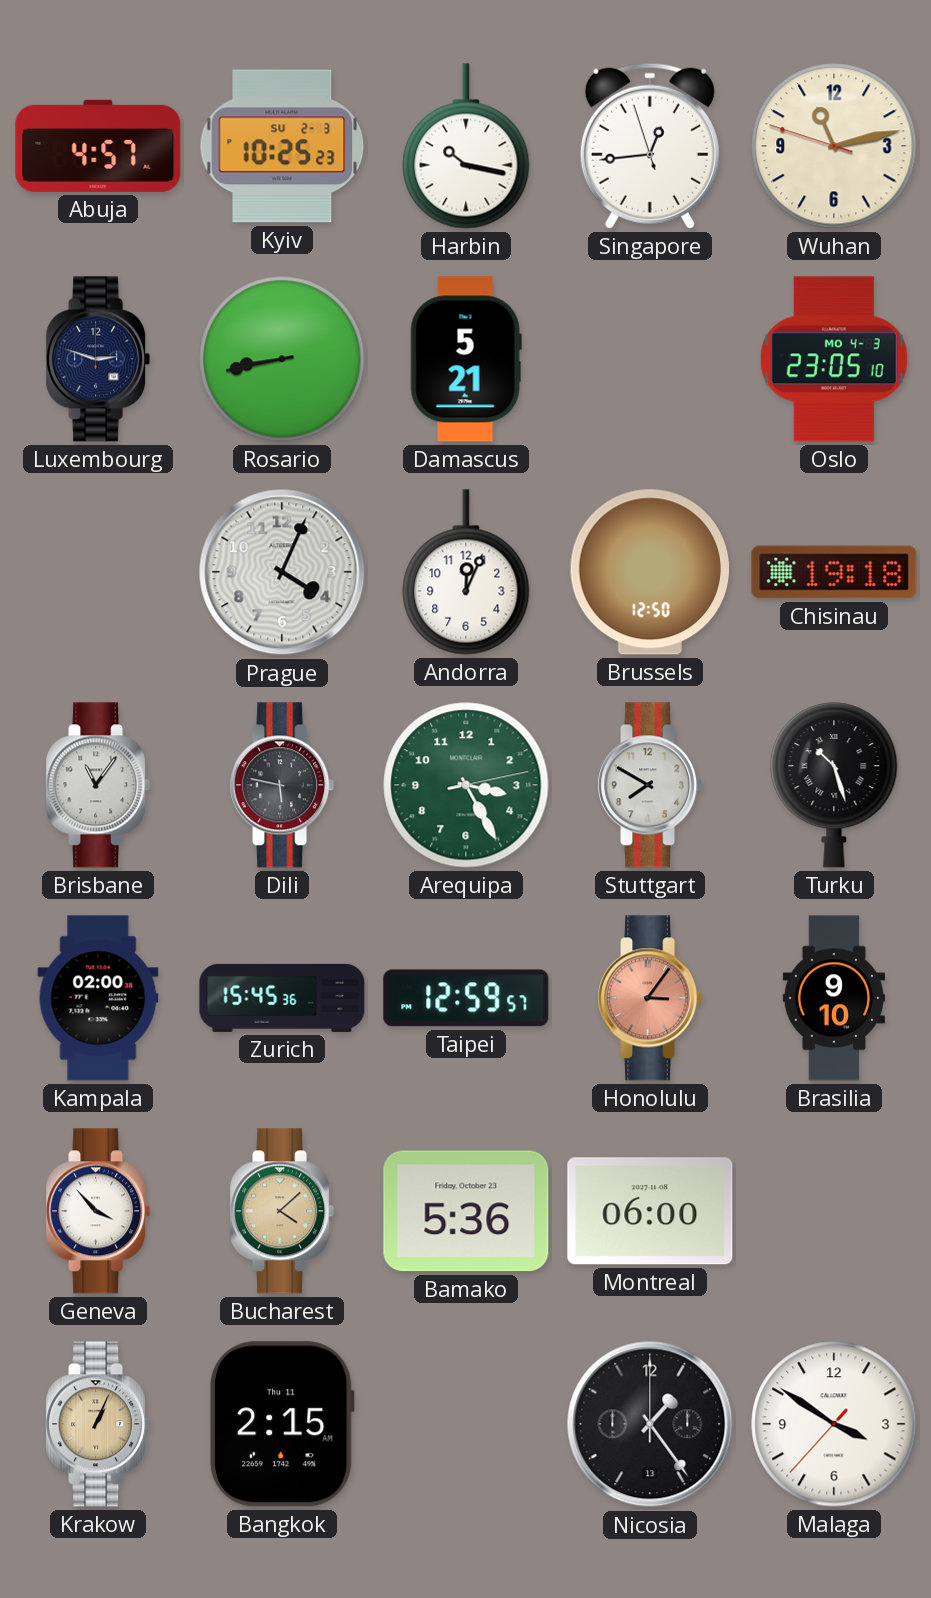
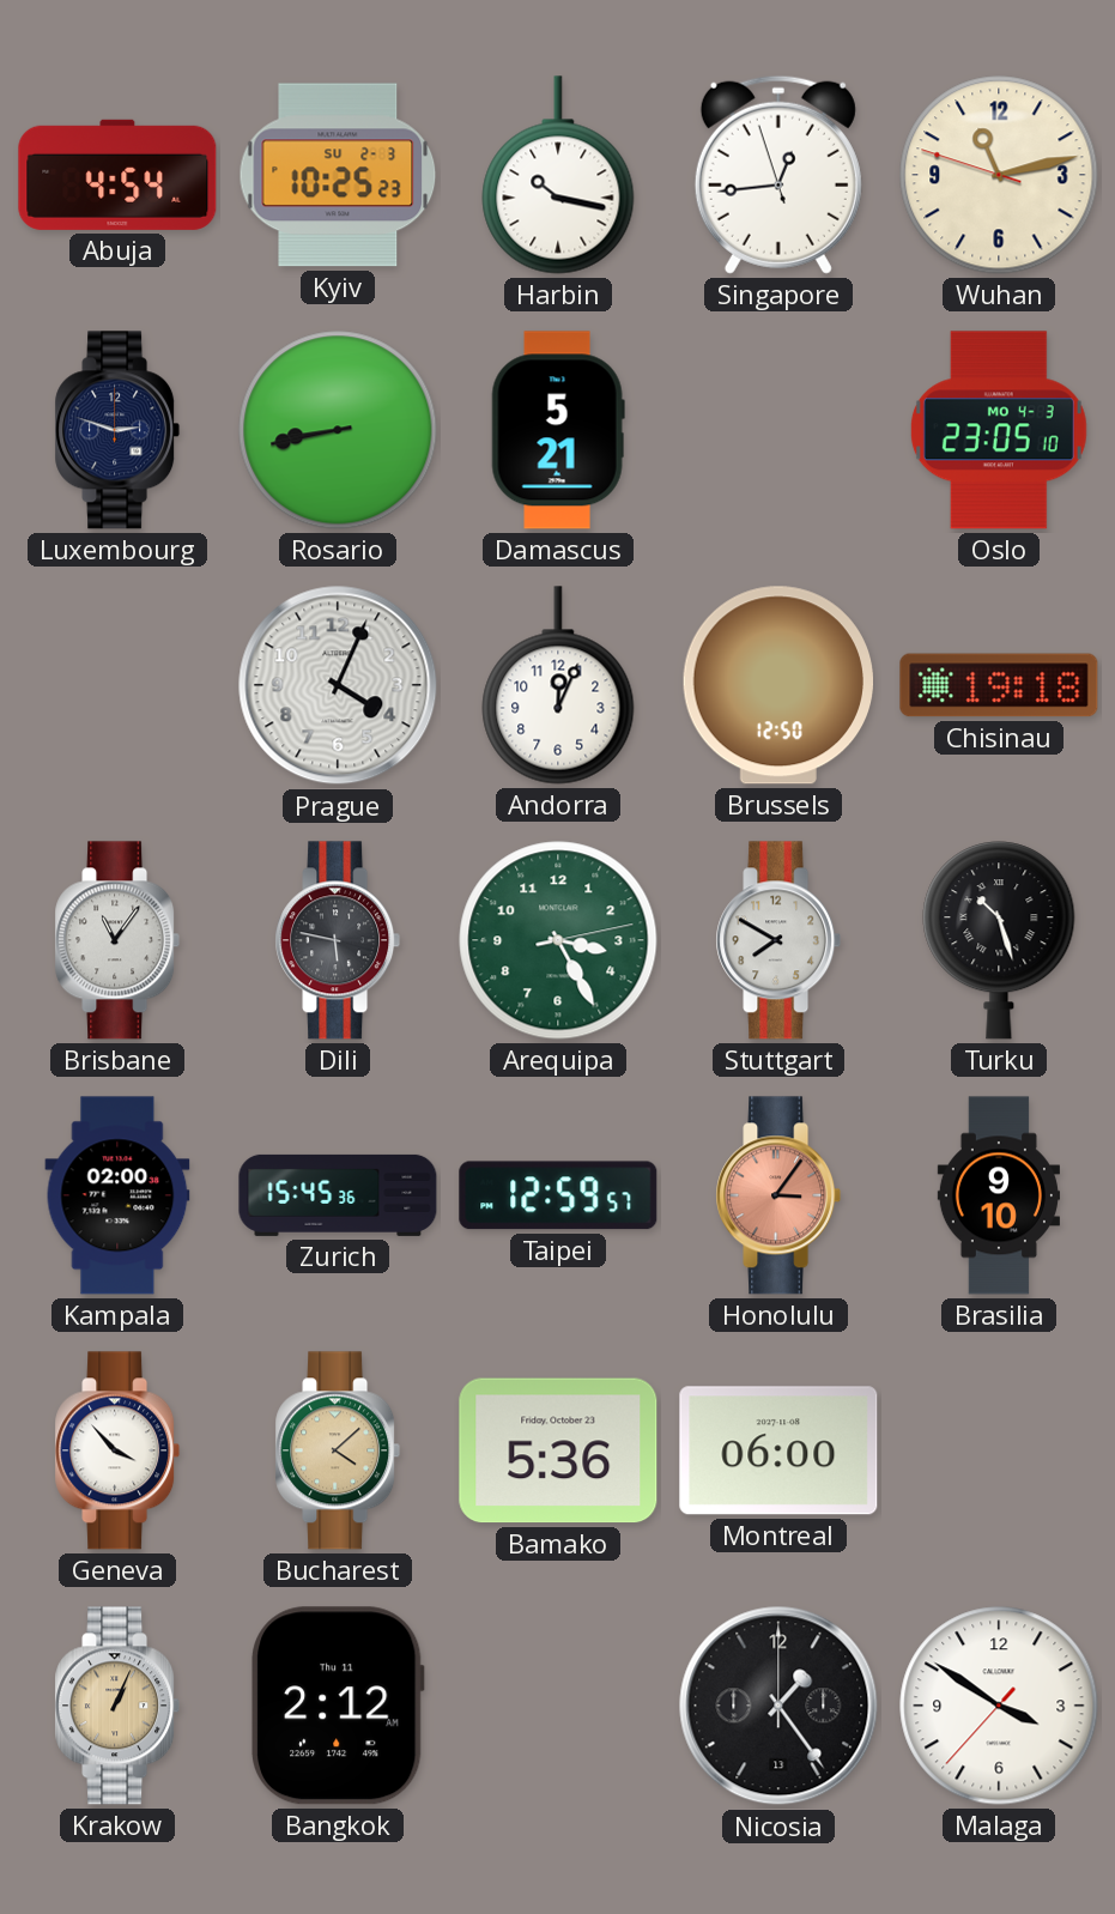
Abuja: 4:57 -> 4:54 (117, 175)
Bangkok: 2:15 -> 2:12 (339, 1706)
